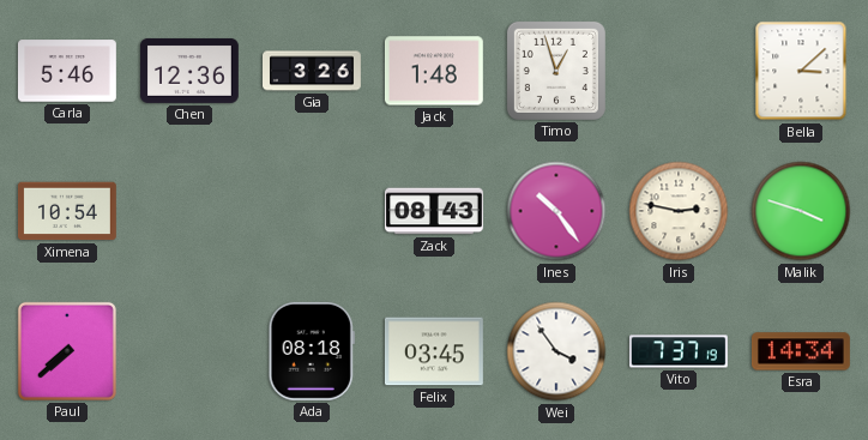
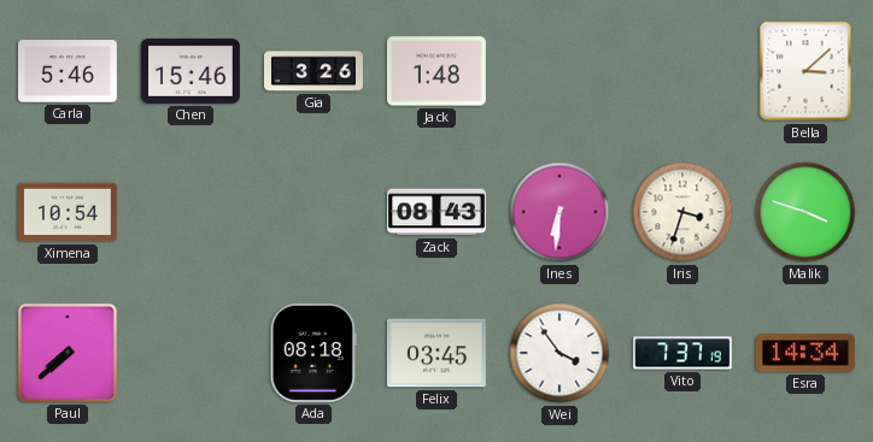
Chen: 12:36 -> 15:46 (191, 71)
Timo: 12:57 -> none (556, 71)
Ines: 10:24 -> 6:31 (559, 212)
Iris: 2:47 -> 3:33 (682, 212)
